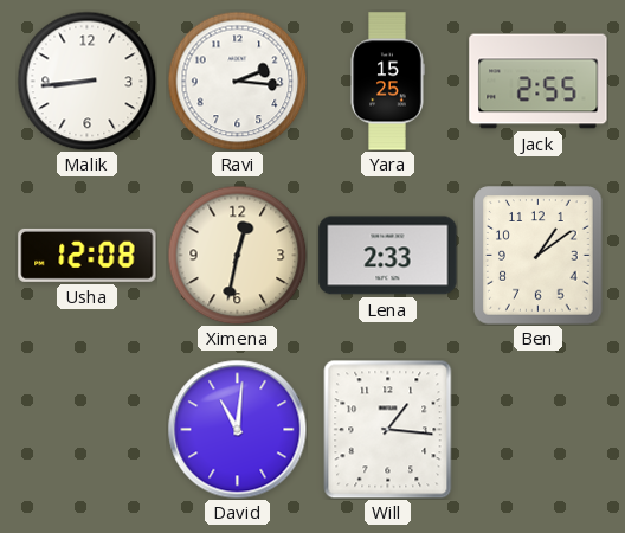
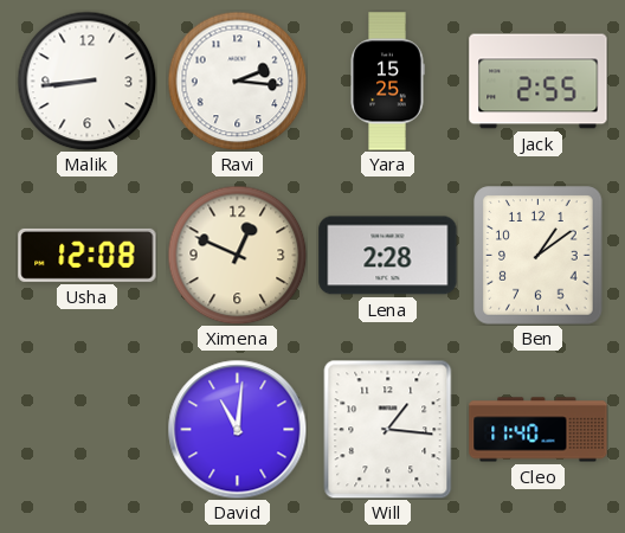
Ximena: 12:32 -> 12:49 (237, 255)
Lena: 2:33 -> 2:28 (388, 256)
Cleo: none -> 11:40 (539, 430)
